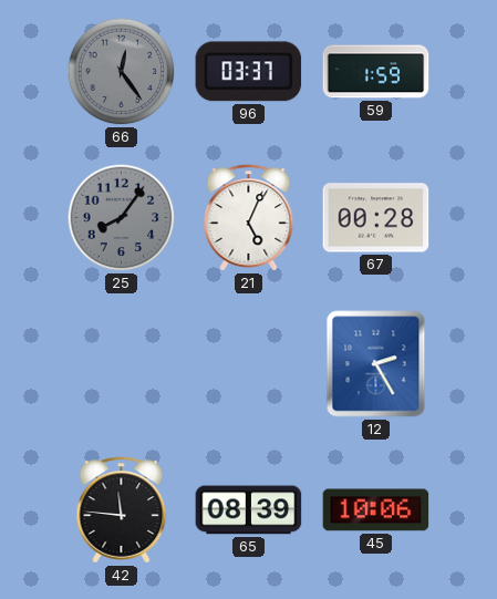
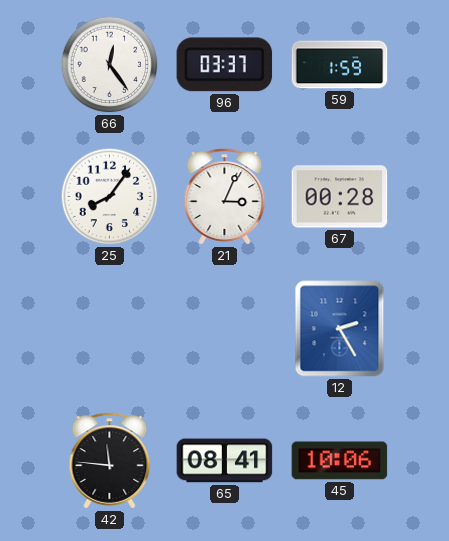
66 dial: grey -> white (110, 65)
25 dial: grey -> white (110, 197)
21: 5:04 -> 3:04 (225, 197)
65: 08:39 -> 08:41 (225, 461)
